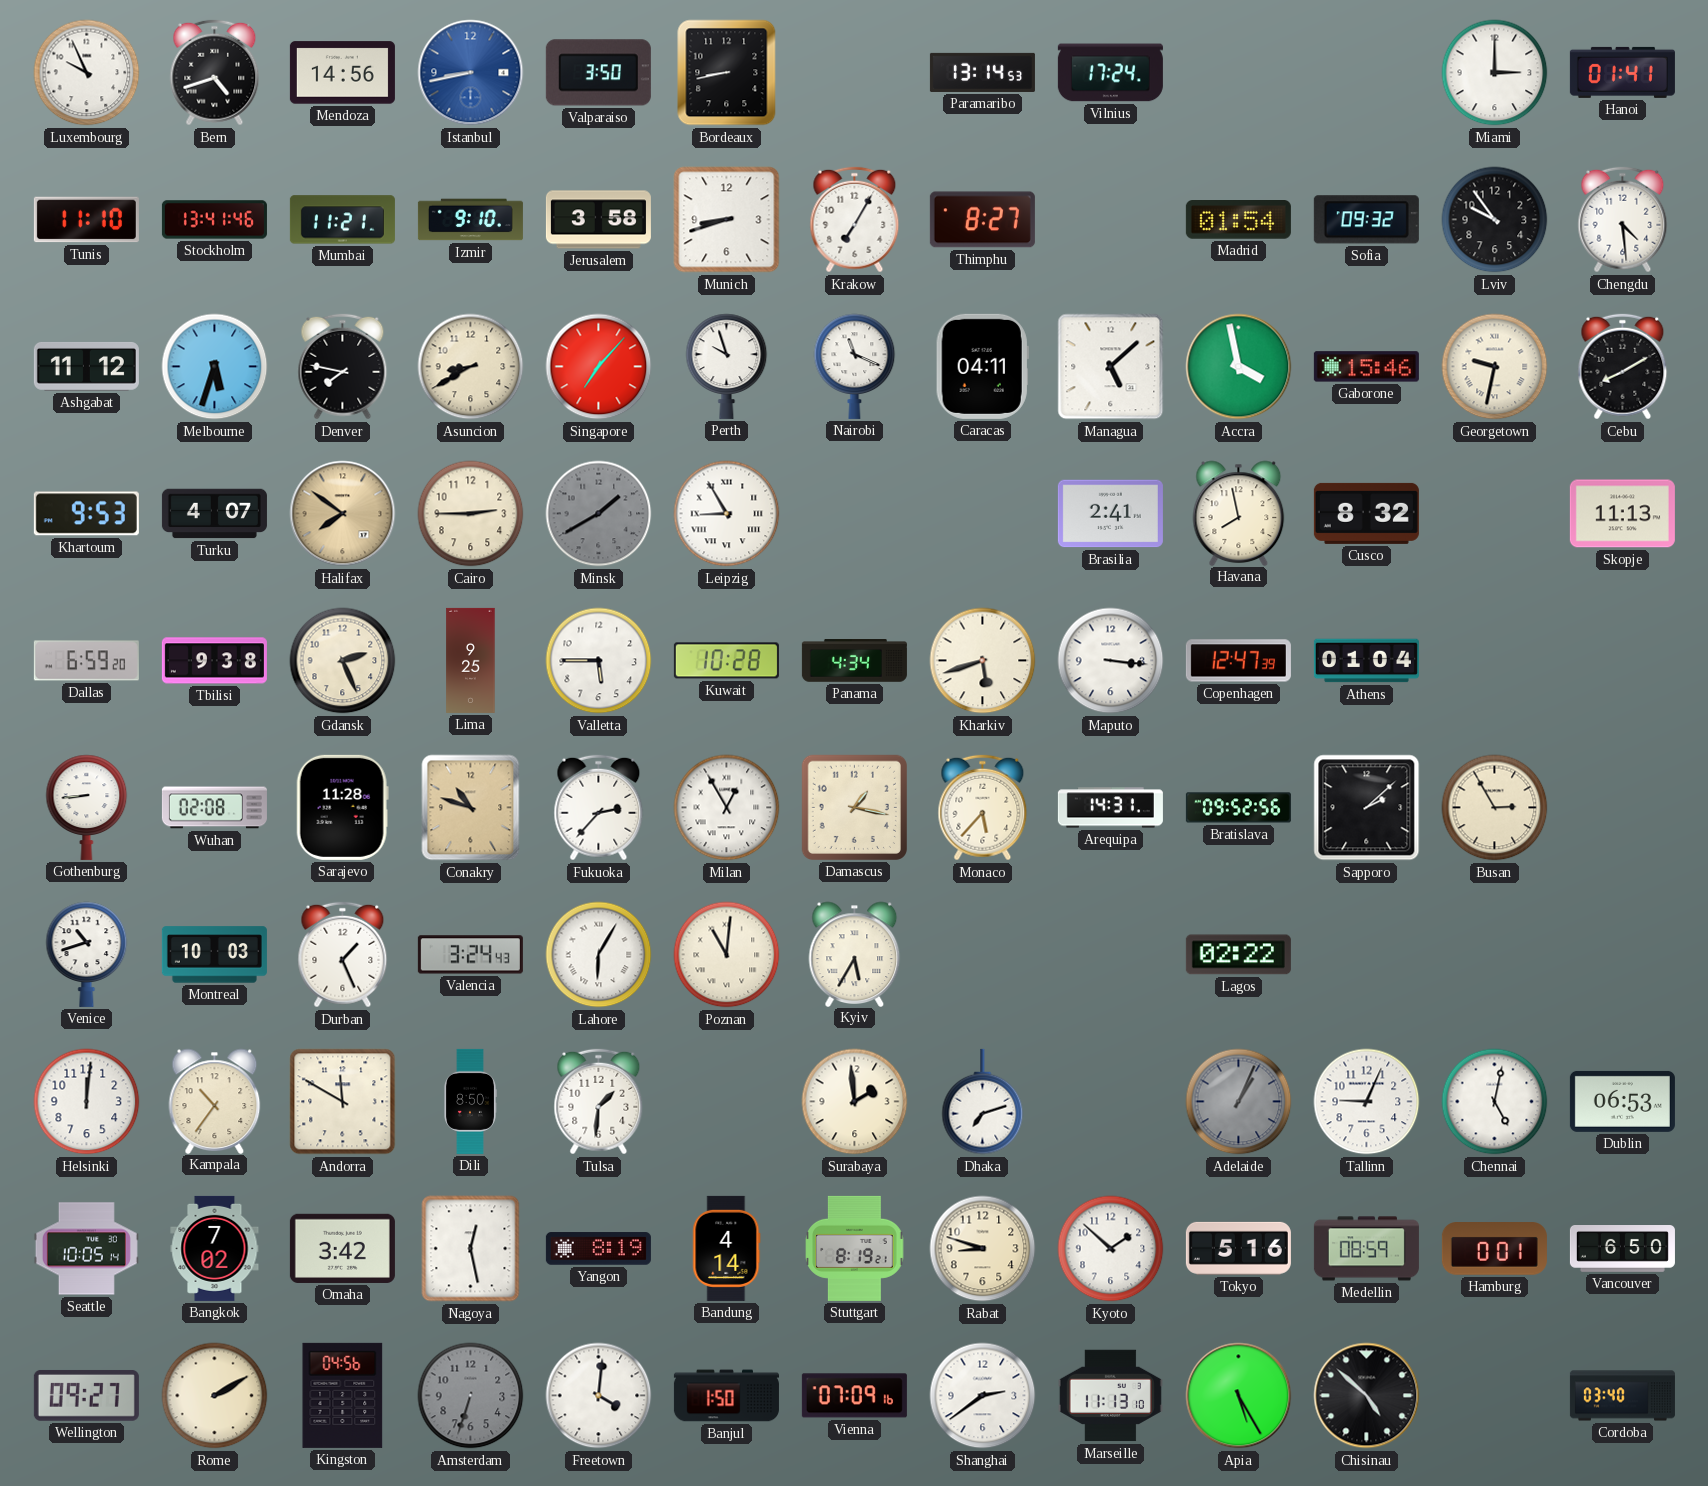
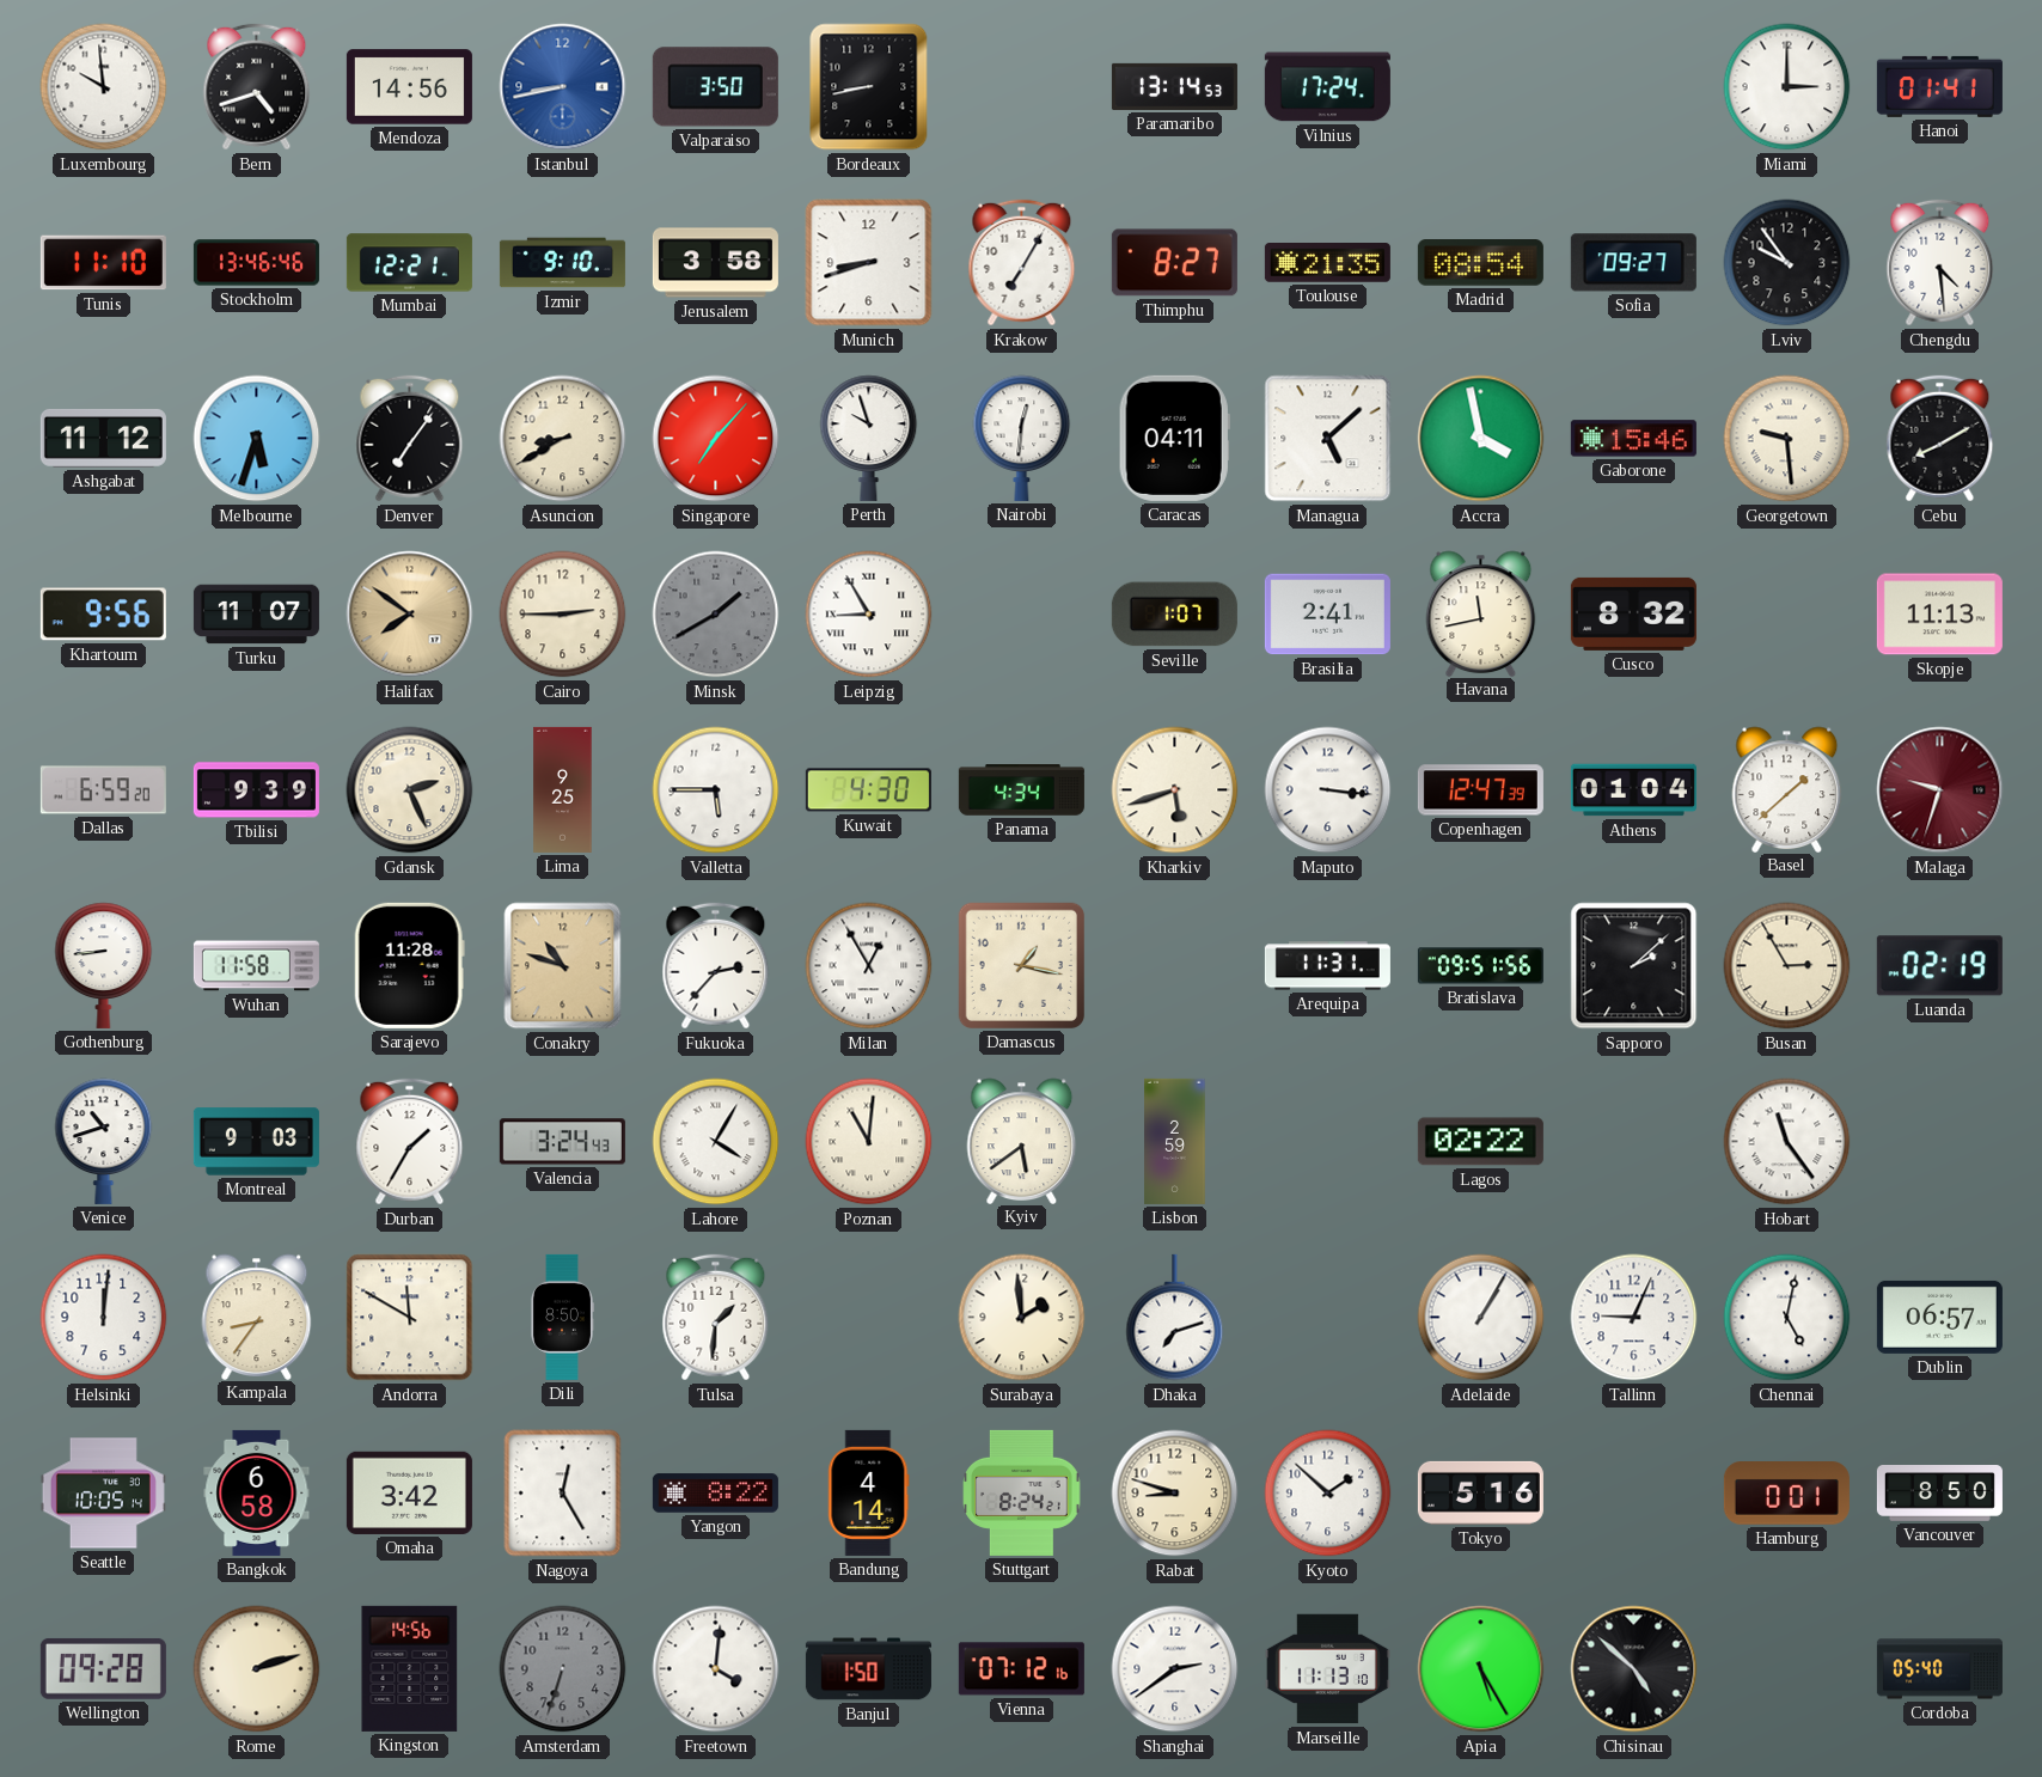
Luxembourg: 9:56 -> 9:59 (104, 87)
Stockholm: 13:41 -> 13:46 (256, 263)
Mumbai: 11:21 -> 12:21 (409, 263)
Toulouse: none -> 21:35 (1327, 263)
Madrid: 01:54 -> 08:54 (1480, 263)
Sofia: 09:32 -> 09:27 (1633, 263)
Denver: 7:47 -> 7:06 (410, 439)
Nairobi: 11:19 -> 12:31 (1022, 438)
Georgetown: 9:32 -> 9:29 (1787, 439)
Khartoum: 9:53 -> 9:56 (103, 615)
Turku: 4:07 -> 11:07 (256, 615)
Seville: none -> 1:07 (1174, 615)
Havana: 7:58 -> 11:43 (1481, 613)
Tbilisi: 9:38 -> 9:39 (256, 790)
Kuwait: 10:28 -> 4:30 (868, 790)
Basel: none -> 1:38 (1787, 789)
Malaga: none -> 9:33 (1940, 790)
Wuhan: 02:08 -> 11:58 (256, 966)
Monaco: 5:37 -> none (983, 808)
Arequipa: 14:31 -> 11:31 (1327, 966)
Bratislava: 09:52 -> 09:51 (1480, 966)
Luanda: none -> 02:19 (1939, 966)
Montreal: 10:03 -> 9:03 (256, 1142)
Durban: 1:26 -> 1:35 (410, 1142)
Lahore: 6:05 -> 4:05 (716, 1142)
Kyiv: 5:35 -> 5:39 (1022, 1141)
Lisbon: none -> 2:59 (1175, 1141)
Hobart: none -> 11:24 (1787, 1142)
Kampala: 10:36 -> 8:36 (257, 1317)
Adelaide: 1:04 -> 1:05 (1481, 1318)
Adelaide dial: grey -> white (1481, 1318)
Dublin: 06:53 -> 06:57 (1939, 1317)
Bangkok: 7:02 -> 6:58 (257, 1492)
Nagoya: 12:28 -> 12:25 (563, 1494)
Yangon: 8:19 -> 8:22 (715, 1494)
Stuttgart: 8:19 -> 8:24 (1022, 1492)
Medellin: 08:59 -> none (1366, 1249)
Vancouver: 6:50 -> 8:50 (1939, 1494)
Wellington: 09:27 -> 09:28 (103, 1668)
Rome: 2:10 -> 2:12 (257, 1669)
Kingston: 04:56 -> 14:56 (410, 1668)
Vienna: 07:09 -> 07:12 (1021, 1669)
Cordoba: 03:40 -> 05:40 (1939, 1669)
